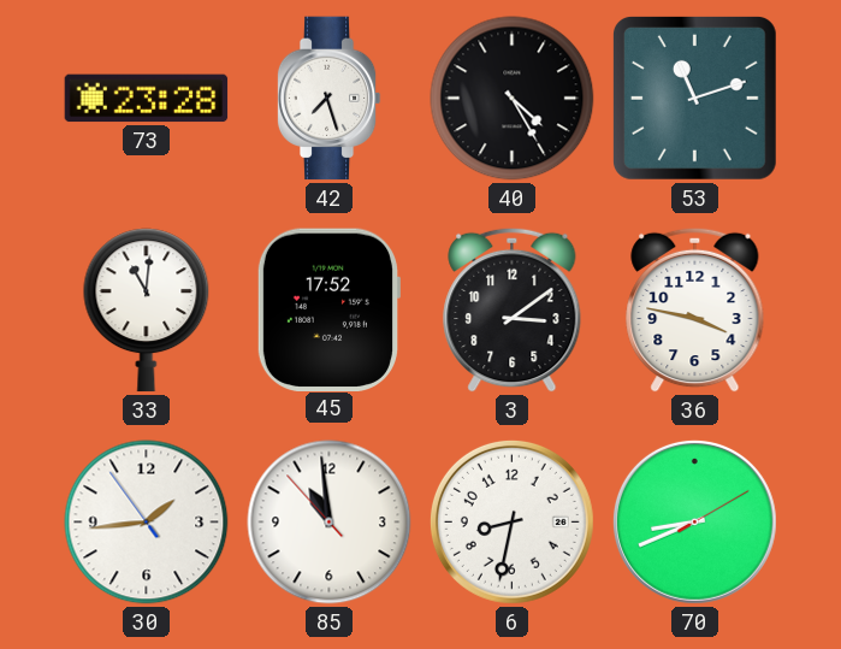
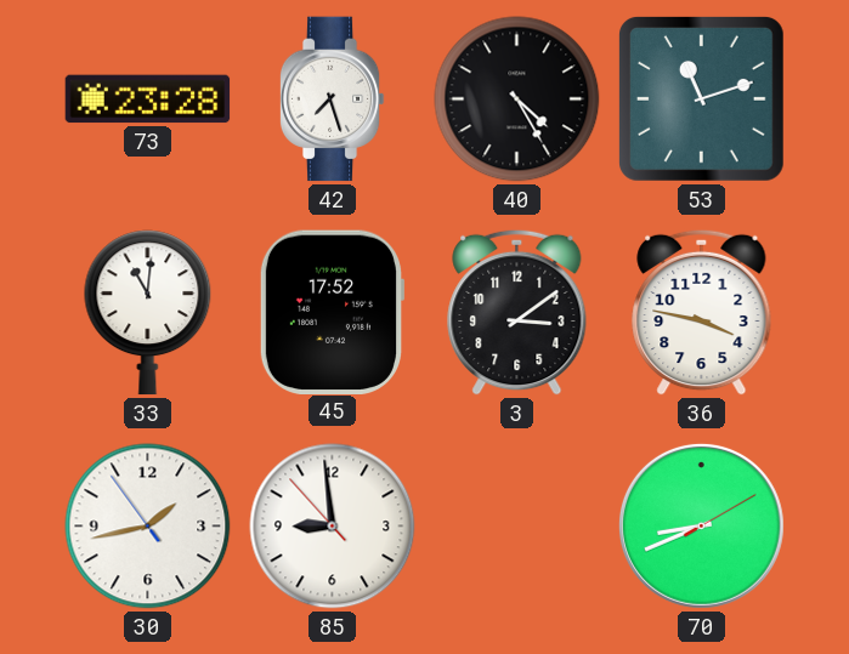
30: 1:43 -> 1:42 (148, 527)
85: 10:58 -> 8:58 (333, 527)
6: 8:32 -> none (511, 521)
